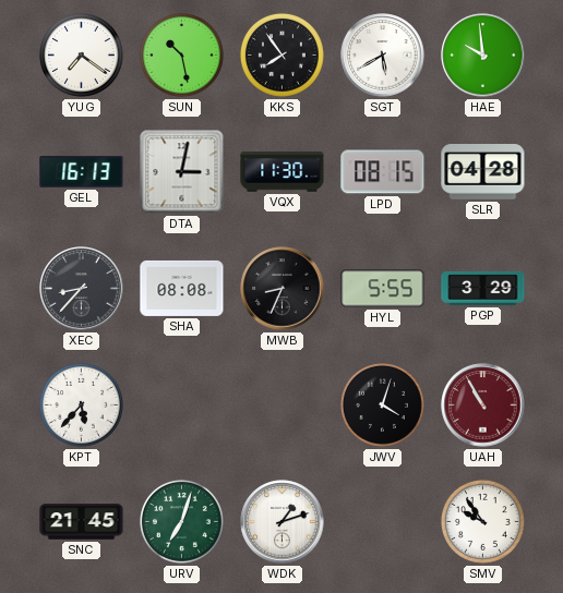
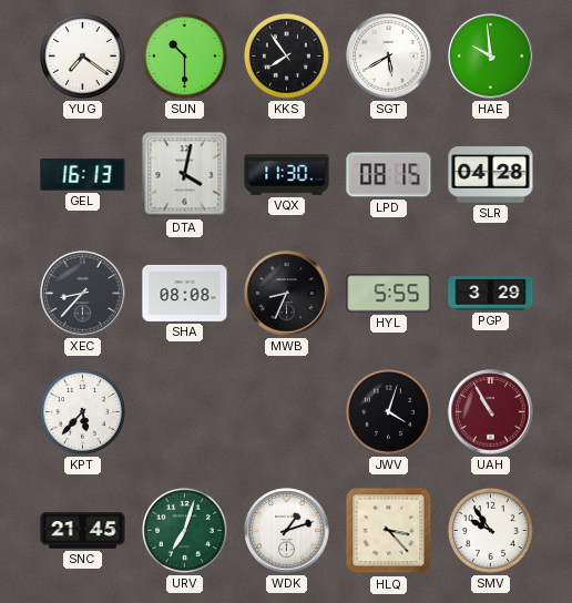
SUN: 10:28 -> 10:30 (184, 55)
DTA: 3:02 -> 4:02 (185, 175)
HLQ: none -> 3:23 (389, 531)
